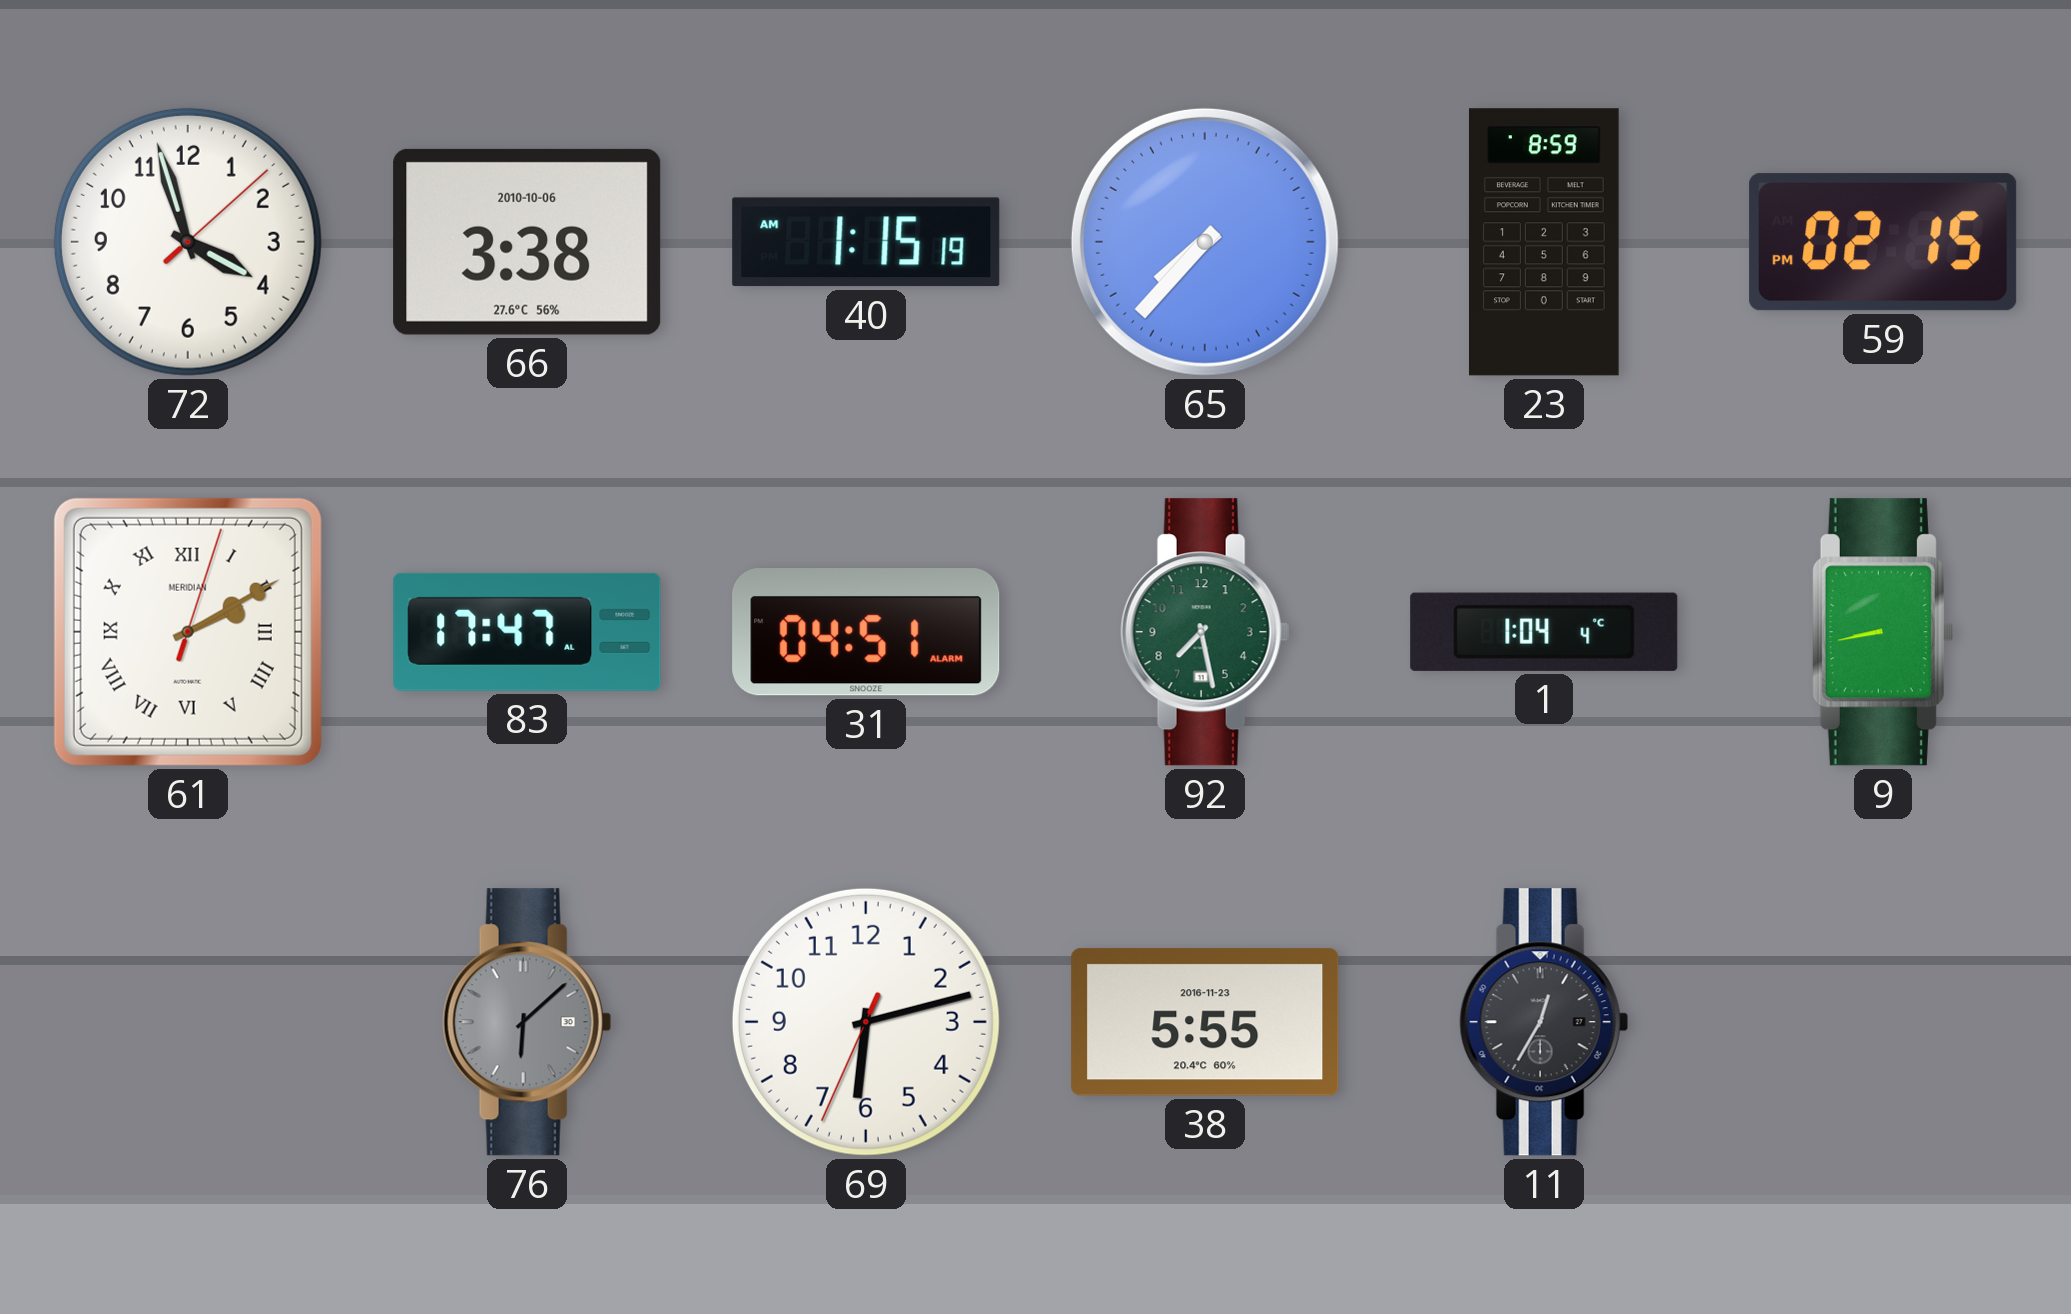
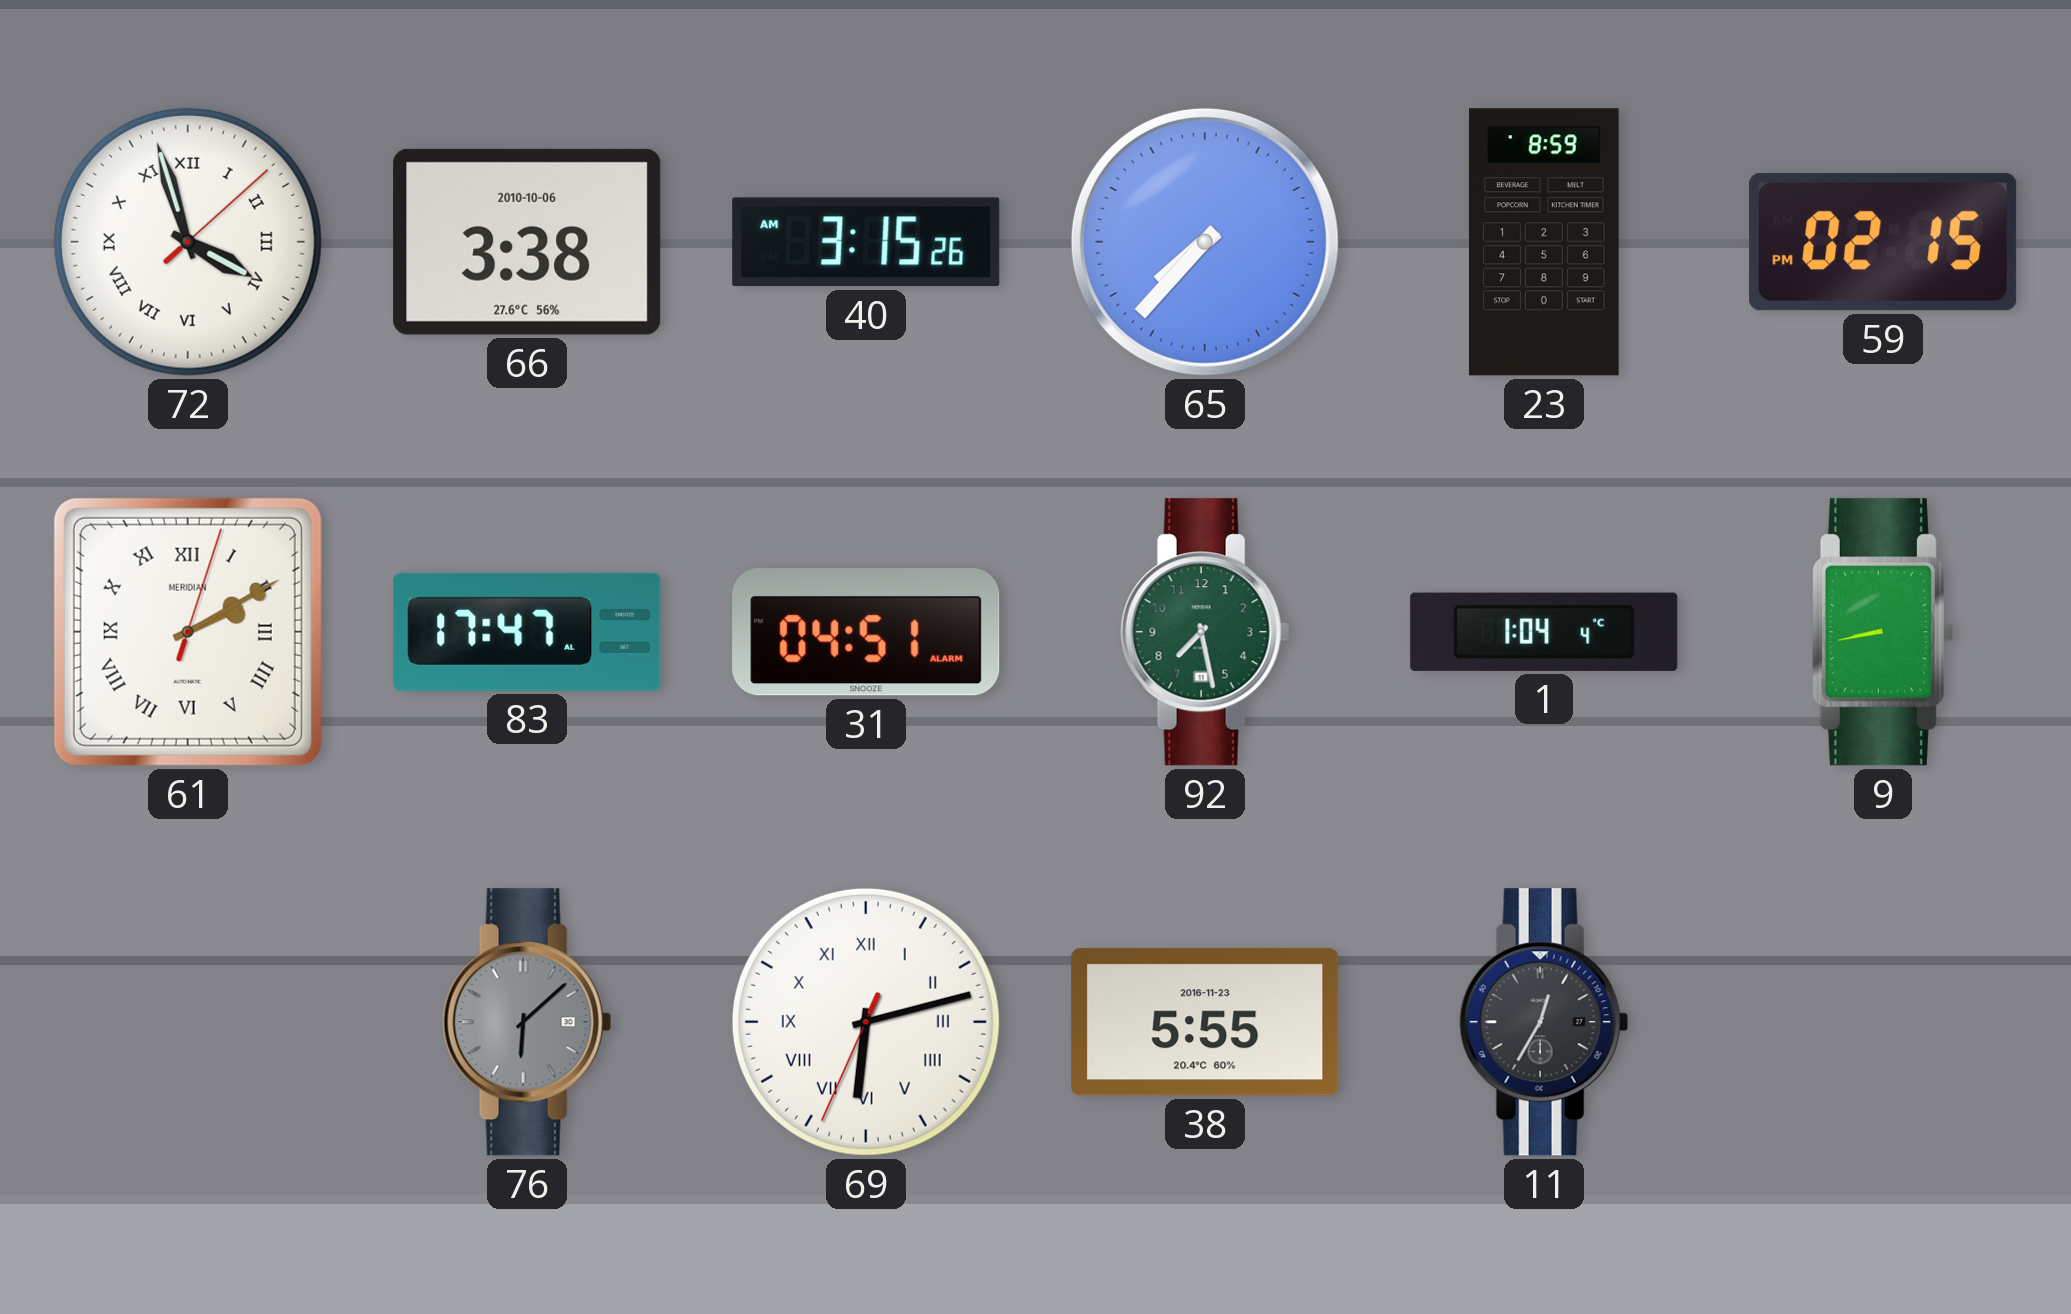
72 numerals: Arabic -> Roman (188, 242)
40: 1:15 -> 3:15 (866, 242)
69 numerals: Arabic -> Roman (866, 1022)
